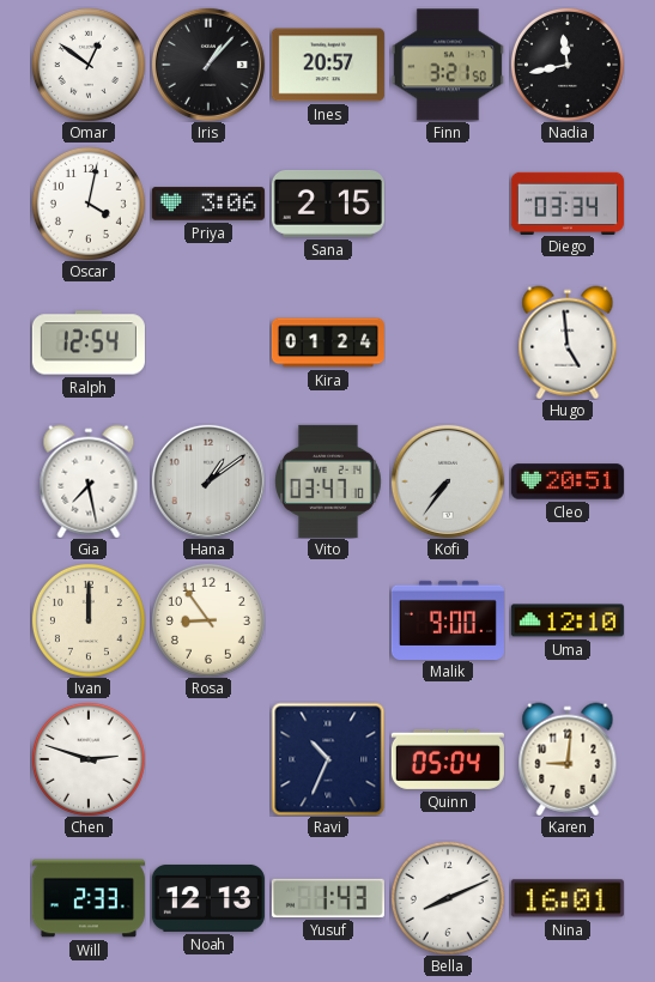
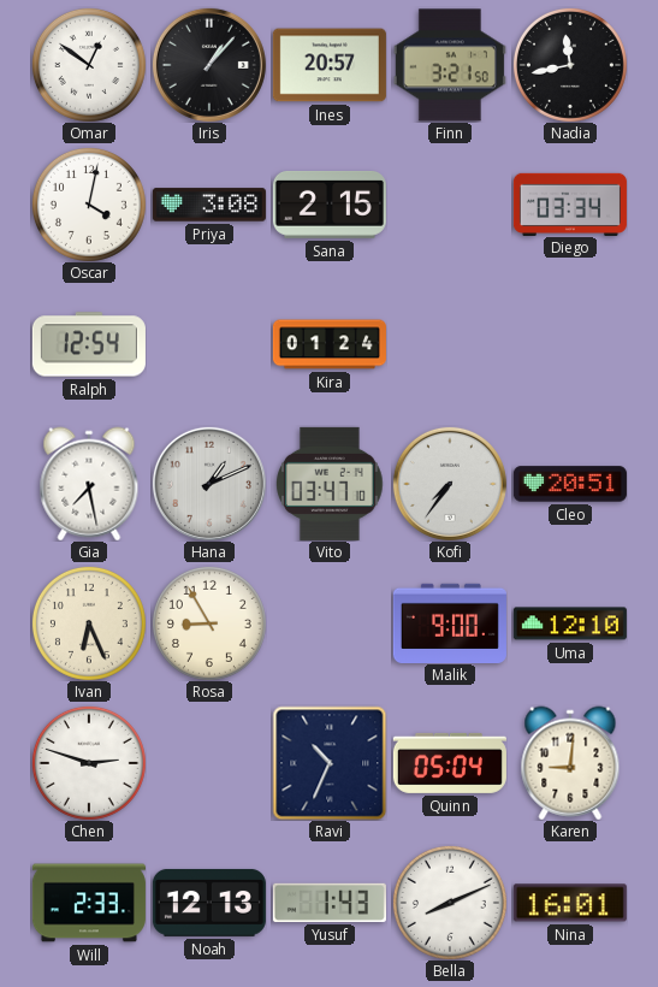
Priya: 3:06 -> 3:08 (209, 205)
Hugo: 4:59 -> none (568, 343)
Hana: 1:09 -> 1:11 (209, 484)
Ivan: 12:00 -> 6:26 (89, 623)
Rosa: 8:54 -> 8:55 (209, 623)
